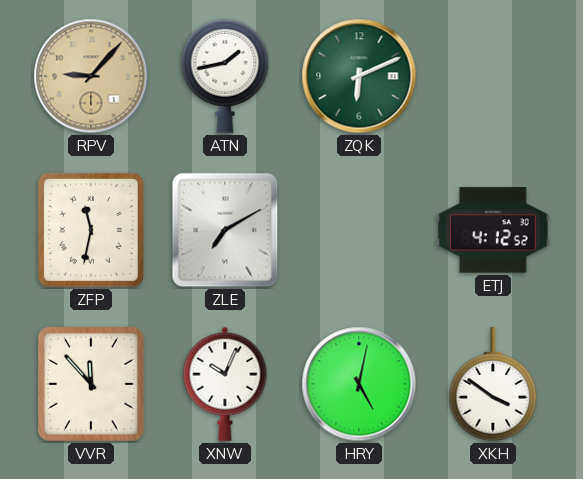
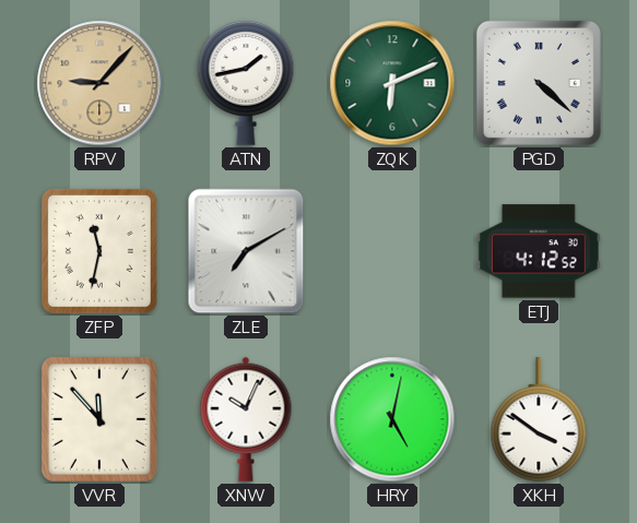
PGD: none -> 4:22 (539, 83)
